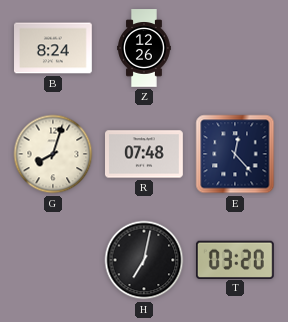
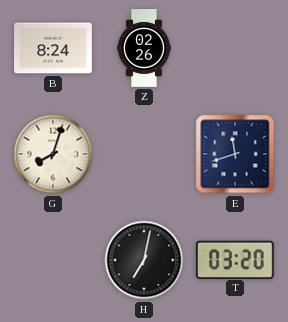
Z: 12:26 -> 02:26 (144, 48)
R: 07:48 -> none (145, 154)
E: 12:23 -> 11:42 (235, 154)
